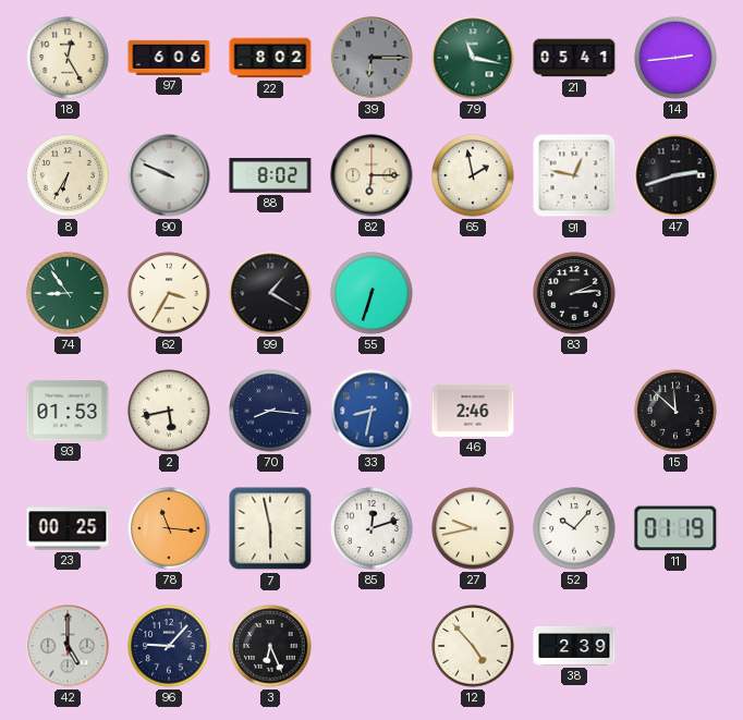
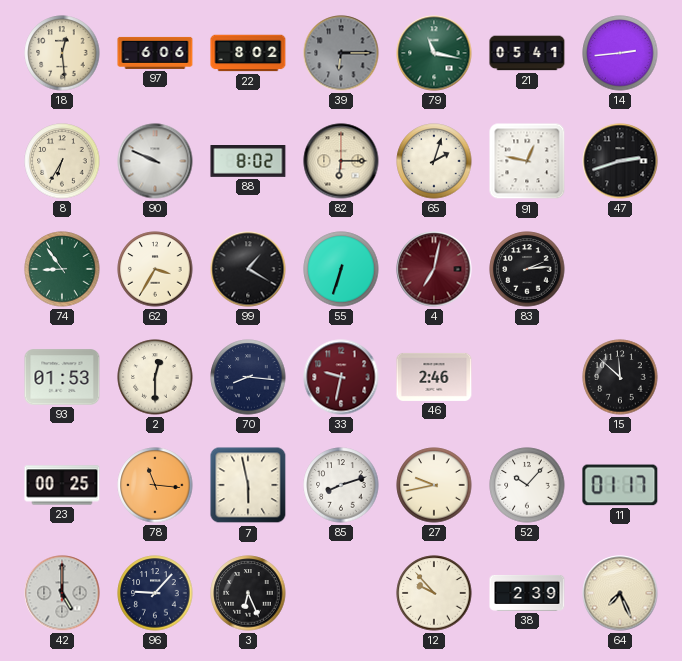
18: 12:25 -> 12:29 (62, 53)
65: 1:58 -> 2:03 (434, 161)
4: none -> 7:02 (434, 269)
2: 5:43 -> 12:30 (155, 377)
33: 8:32 -> 9:32 (341, 377)
33 dial: blue -> burgundy (341, 377)
85: 12:12 -> 8:12 (341, 485)
11: 01:19 -> 01:17 (620, 485)
12: 4:53 -> 9:53 (434, 593)
64: none -> 7:26 (620, 593)
